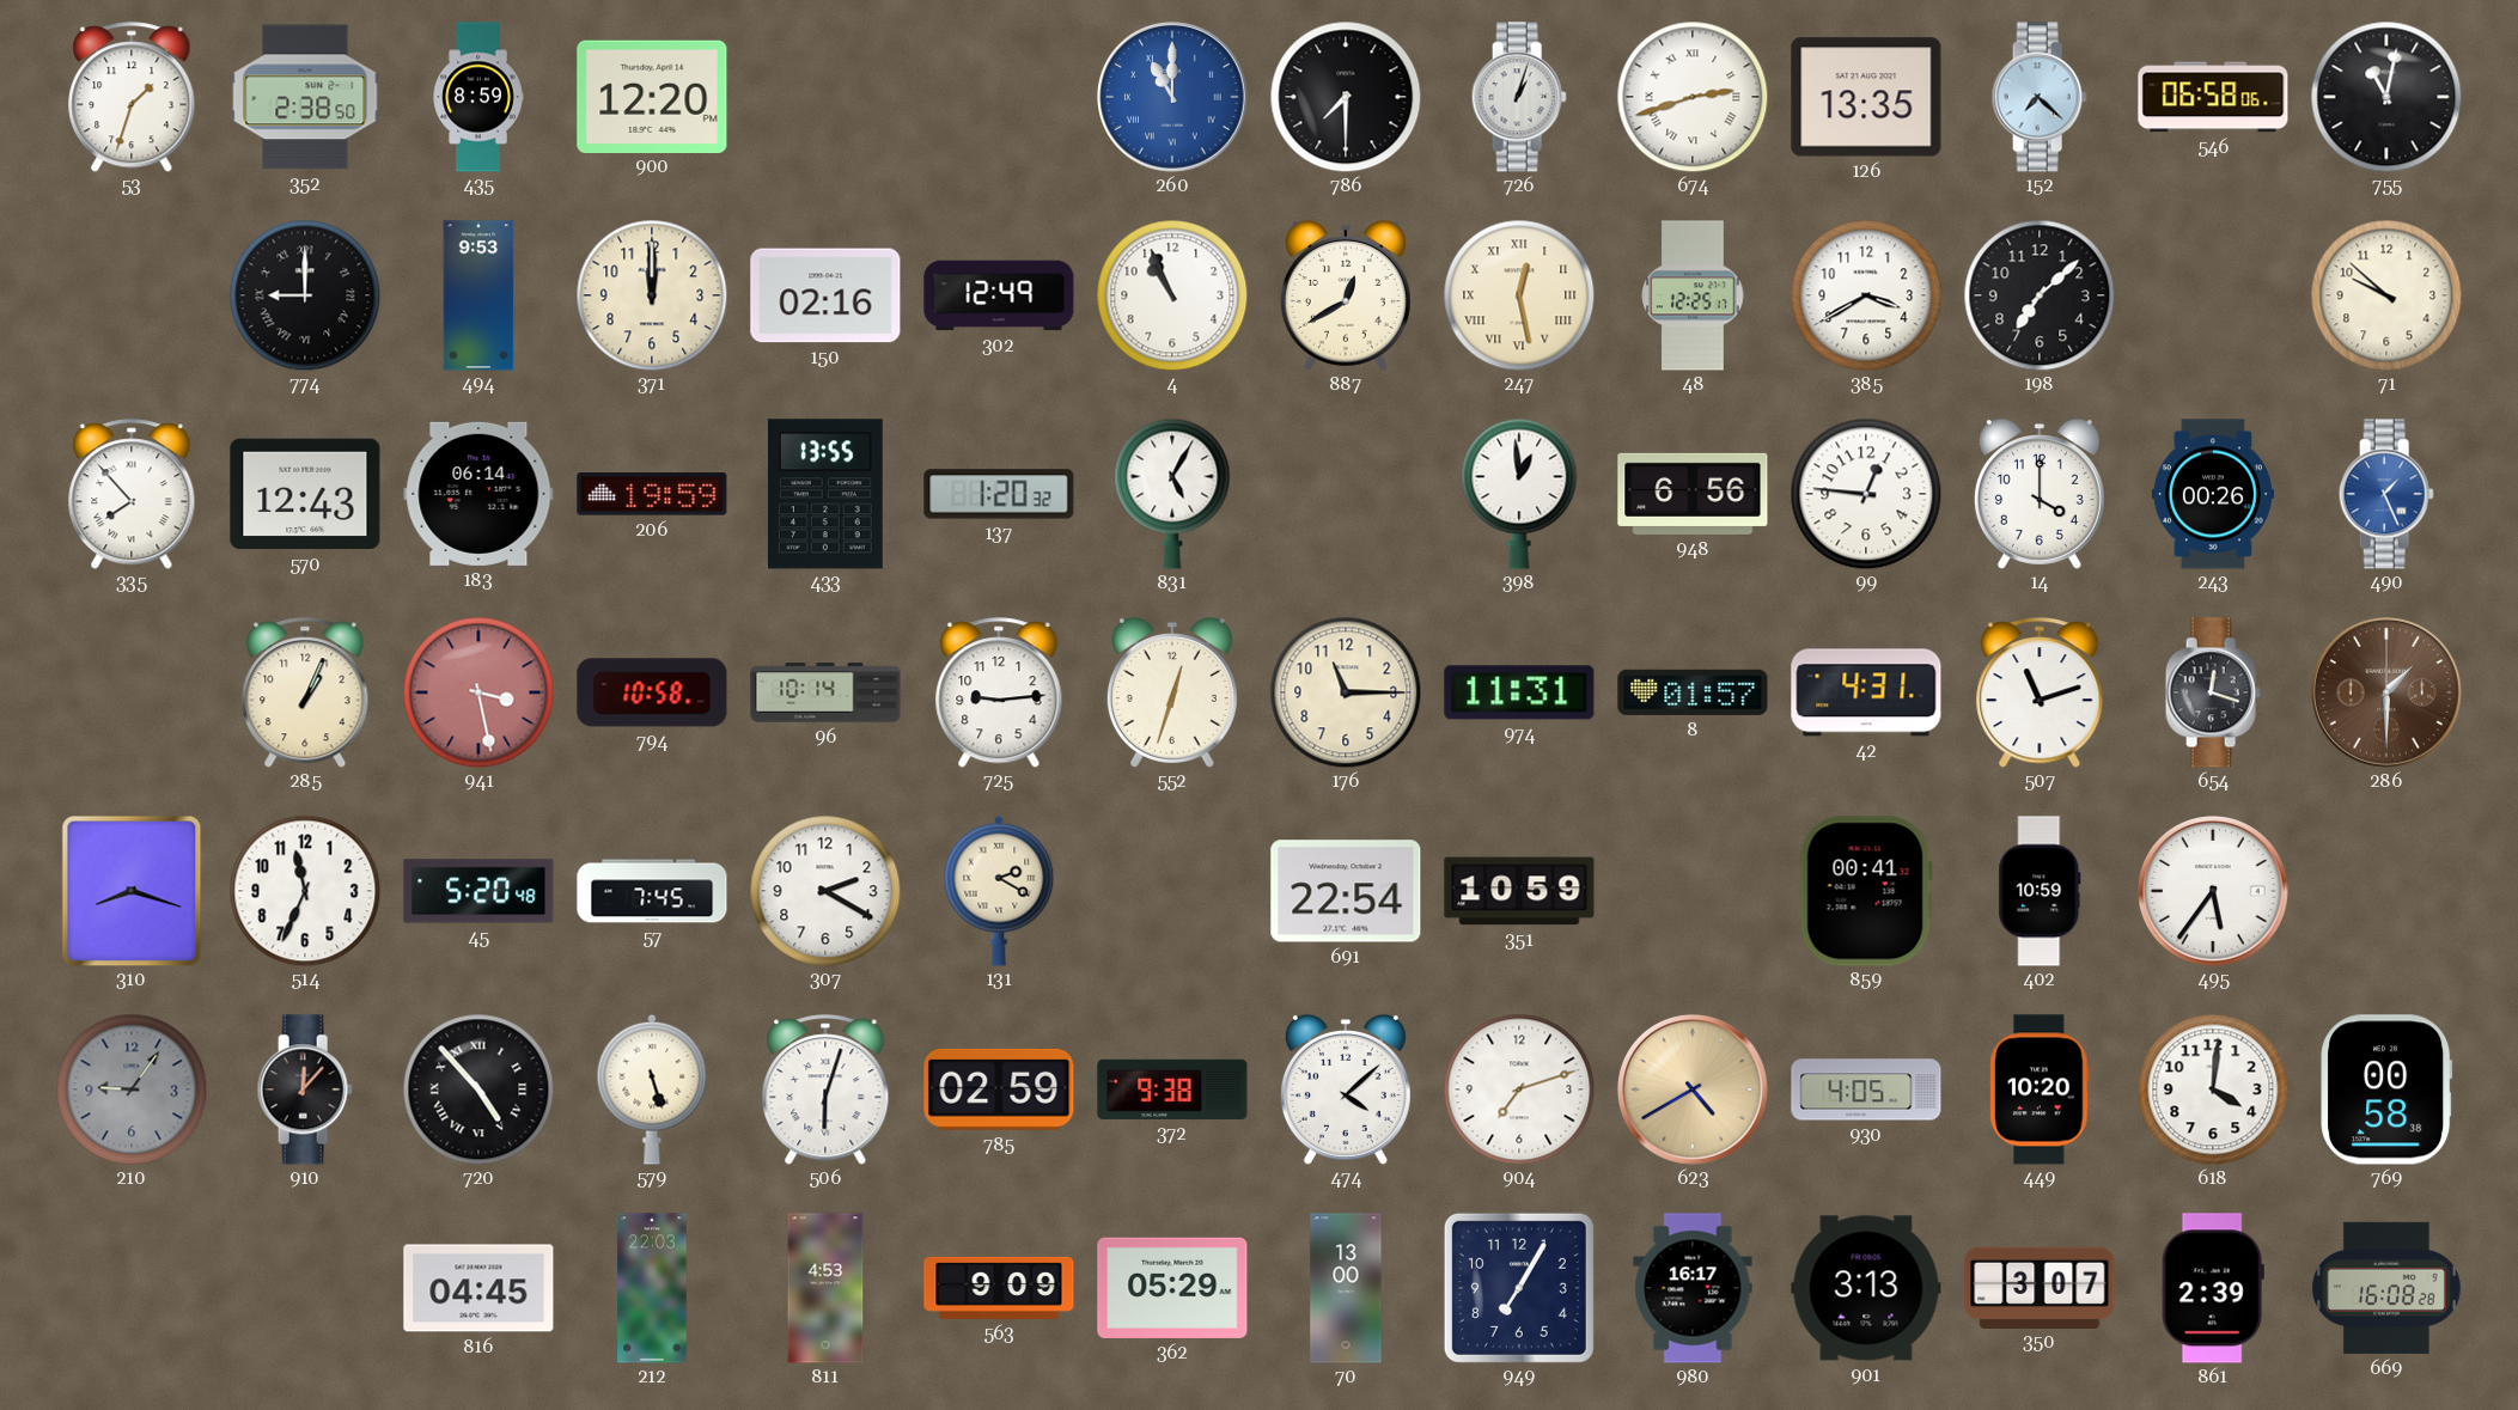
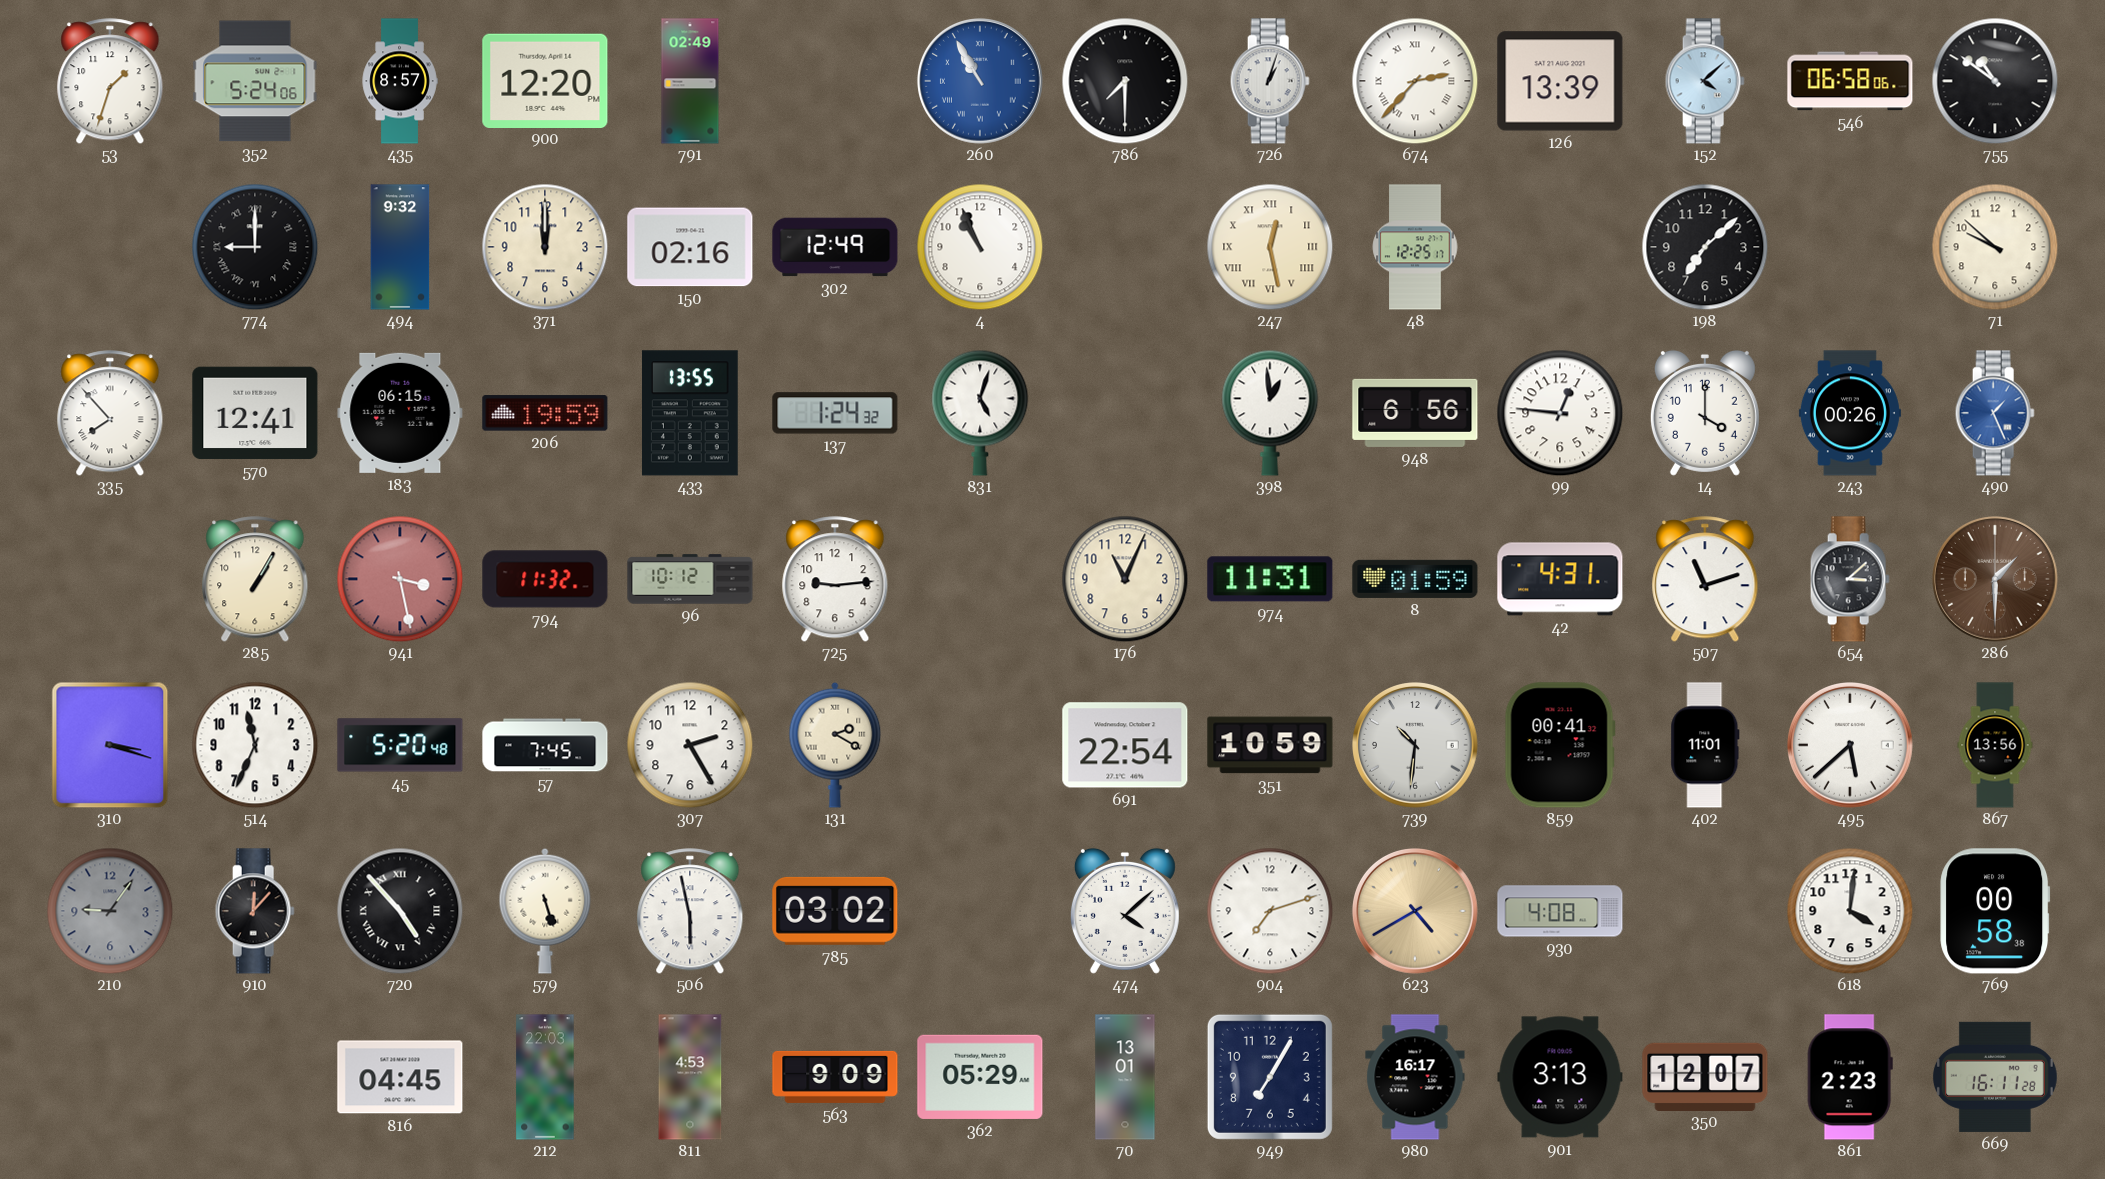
352: 2:38 -> 5:24 (255, 81)
435: 8:59 -> 8:57 (400, 81)
791: none -> 02:49 (690, 81)
260: 11:00 -> 10:55 (981, 82)
674: 2:42 -> 2:37 (1415, 81)
126: 13:35 -> 13:39 (1560, 81)
152: 7:22 -> 4:08 (1705, 81)
755: 11:02 -> 10:51 (1995, 81)
494: 9:53 -> 9:32 (400, 247)
887: 12:40 -> none (1346, 295)
385: 3:40 -> none (1866, 295)
570: 12:43 -> 12:41 (255, 413)
183: 06:14 -> 06:15 (400, 413)
137: 1:20 -> 1:24 (835, 413)
831: 5:05 -> 5:03 (980, 413)
285: 1:04 -> 1:05 (255, 579)
794: 10:58 -> 11:32 (545, 579)
96: 10:14 -> 10:12 (690, 579)
552: 12:33 -> none (1172, 692)
176: 11:15 -> 11:04 (1125, 579)
8: 01:57 -> 01:59 (1415, 579)
654: 12:18 -> 3:08 (1850, 579)
310: 8:18 -> 3:18 (110, 745)
307: 2:20 -> 2:25 (690, 745)
739: none -> 10:31 (1416, 746)
402: 10:59 -> 11:01 (1705, 745)
495: 5:36 -> 5:38 (1851, 746)
867: none -> 13:56 (1995, 745)
506: 6:03 -> 5:58 (690, 911)
785: 02:59 -> 03:02 (835, 911)
372: 9:38 -> none (1172, 1089)
930: 4:05 -> 4:08 (1560, 911)
449: 10:20 -> none (2040, 1089)
70: 13:00 -> 13:01 (1125, 1077)
350: 3:07 -> 12:07 (1705, 1076)
861: 2:39 -> 2:23 (1850, 1077)
669: 16:08 -> 16:11 (1995, 1077)
